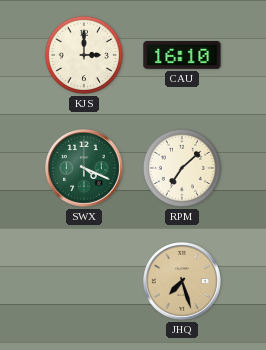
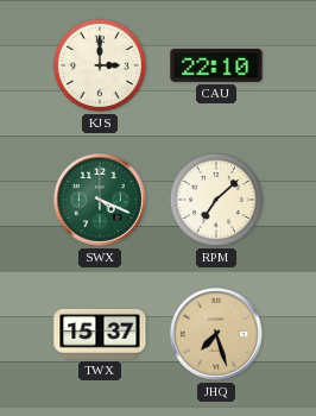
CAU: 16:10 -> 22:10 (216, 65)
TWX: none -> 15:37 (100, 334)
